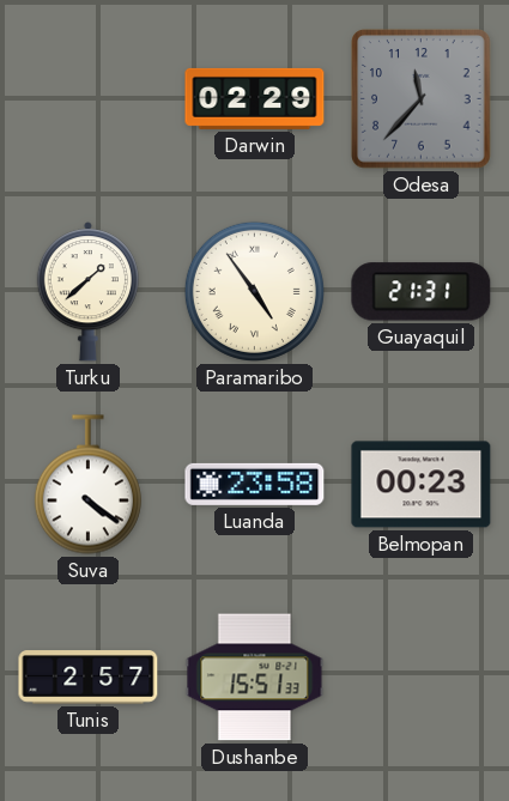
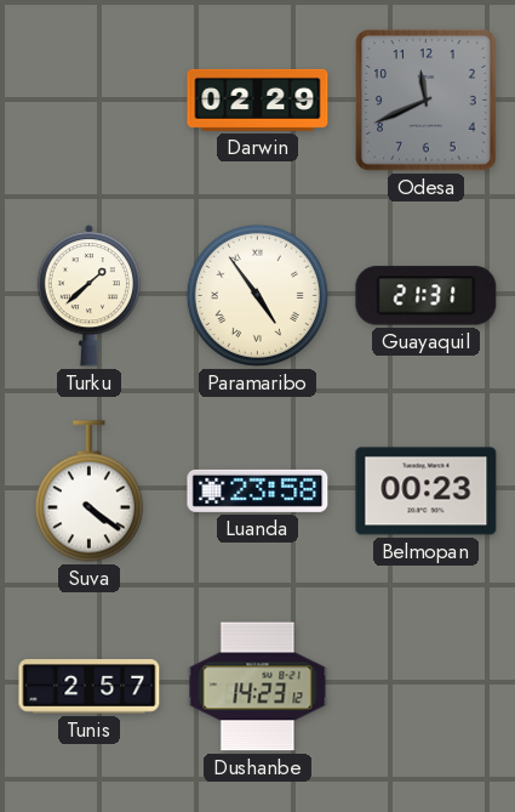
Odesa: 11:37 -> 11:41 (427, 101)
Dushanbe: 15:51 -> 14:23 (258, 687)
